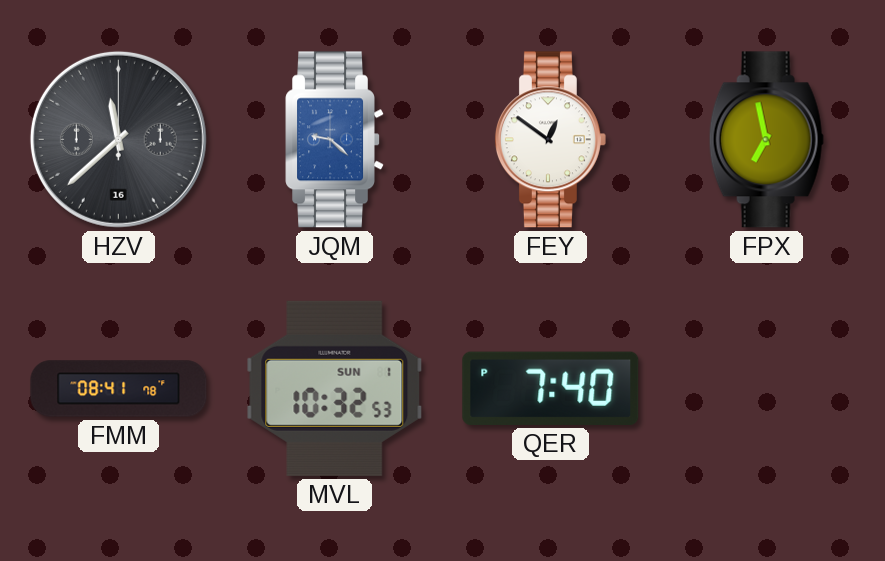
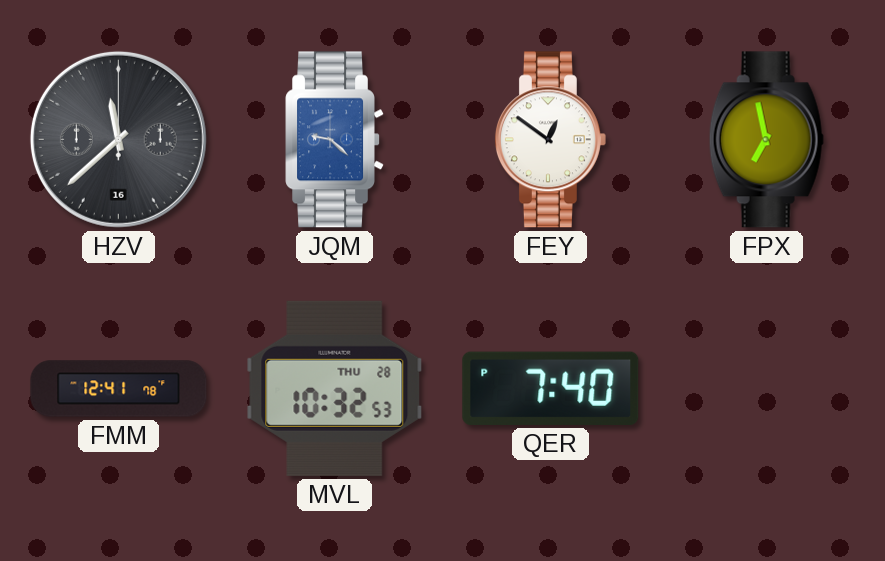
FMM: 08:41 -> 12:41 (119, 389)
MVL date: SUN 1 -> THU 28 (335, 388)
